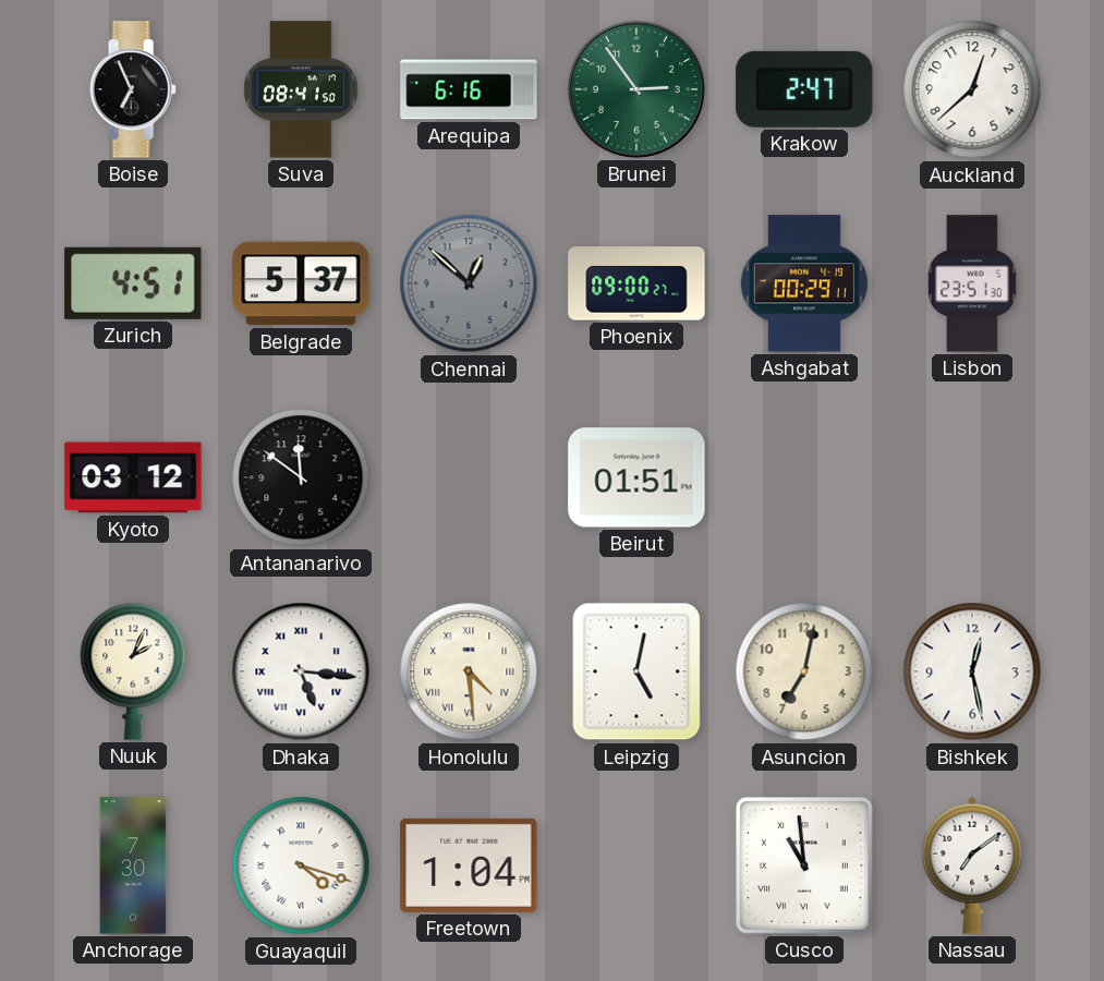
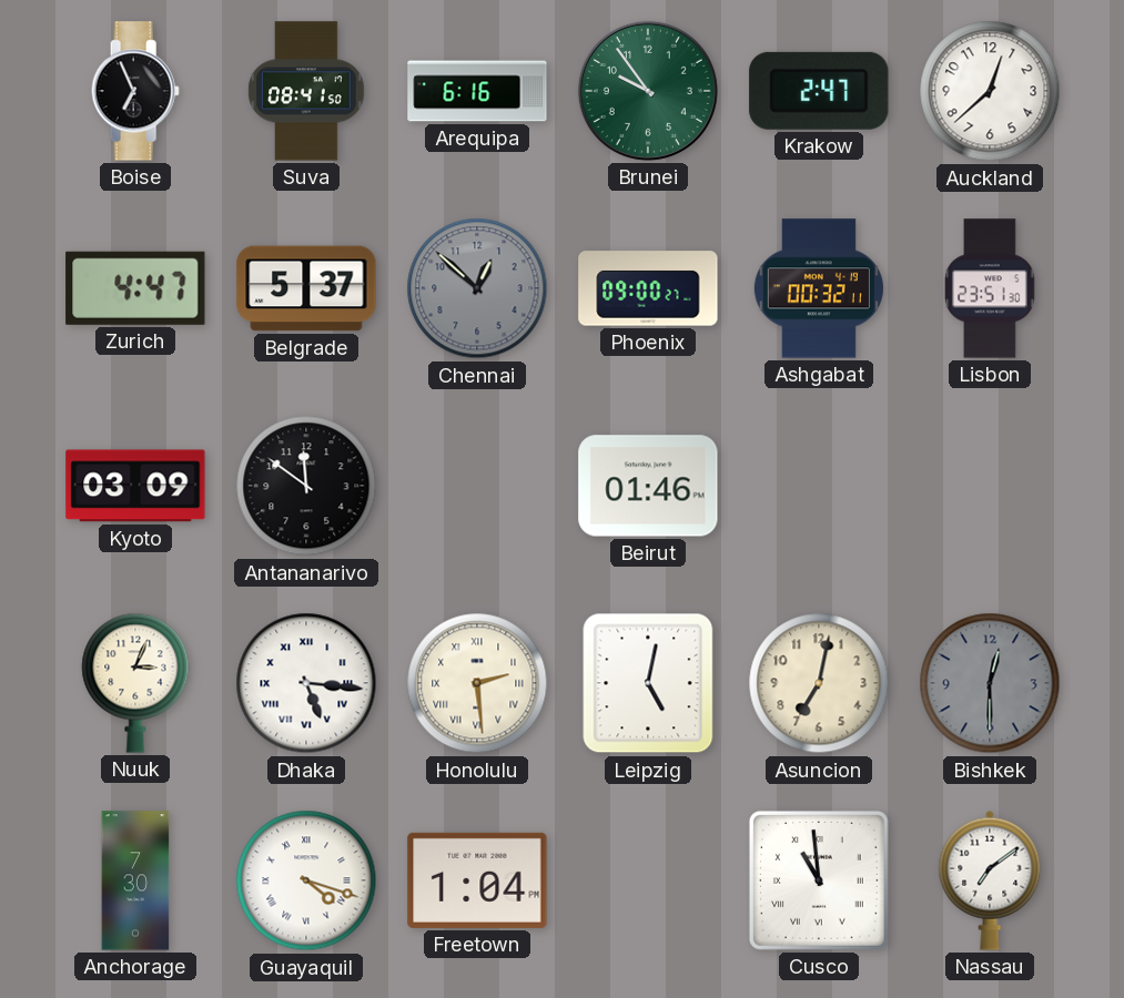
Brunei: 2:54 -> 9:54 (648, 91)
Zurich: 4:51 -> 4:47 (135, 288)
Ashgabat: 00:29 -> 00:32 (819, 288)
Kyoto: 03:12 -> 03:09 (135, 486)
Beirut: 01:51 -> 01:46 (648, 486)
Nuuk: 2:04 -> 3:04 (135, 683)
Honolulu: 4:29 -> 2:29 (477, 683)
Bishkek: 12:28 -> 12:30 (990, 683)
Bishkek dial: white -> grey (990, 683)
